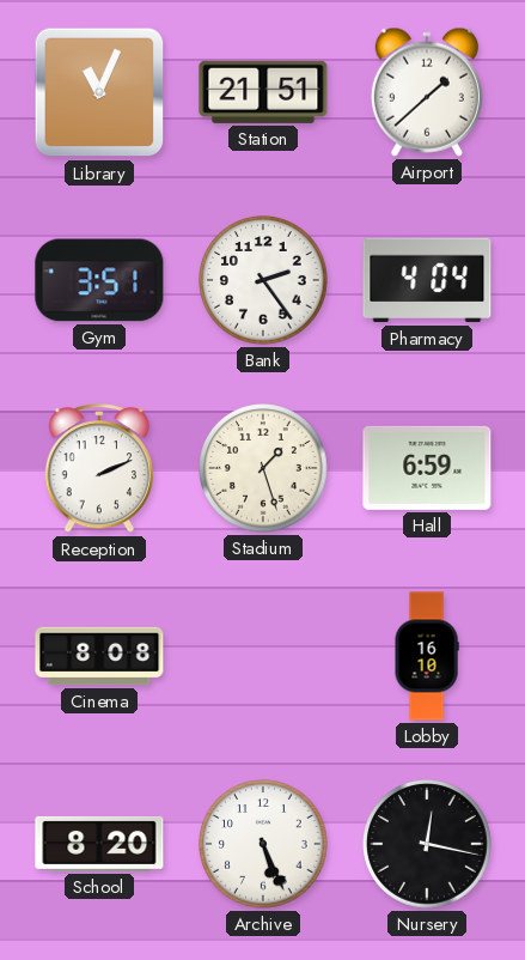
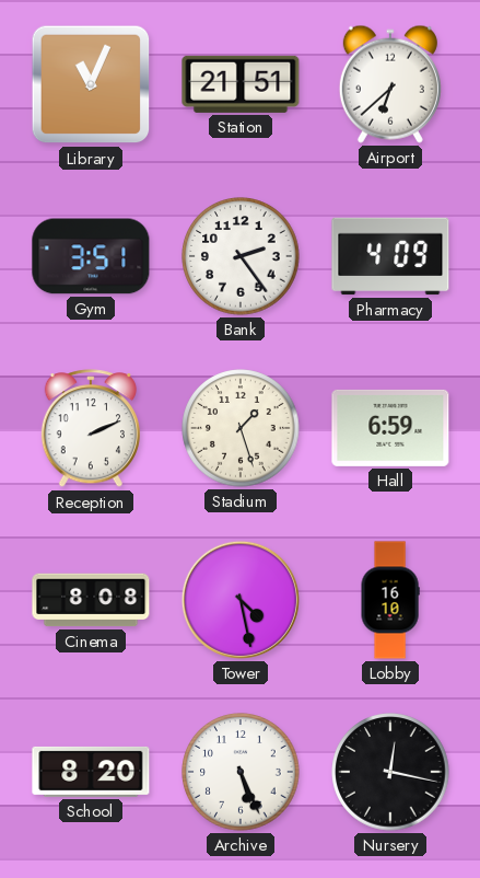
Airport: 1:38 -> 6:38 (390, 84)
Pharmacy: 4:04 -> 4:09 (390, 256)
Tower: none -> 4:28 (241, 600)
